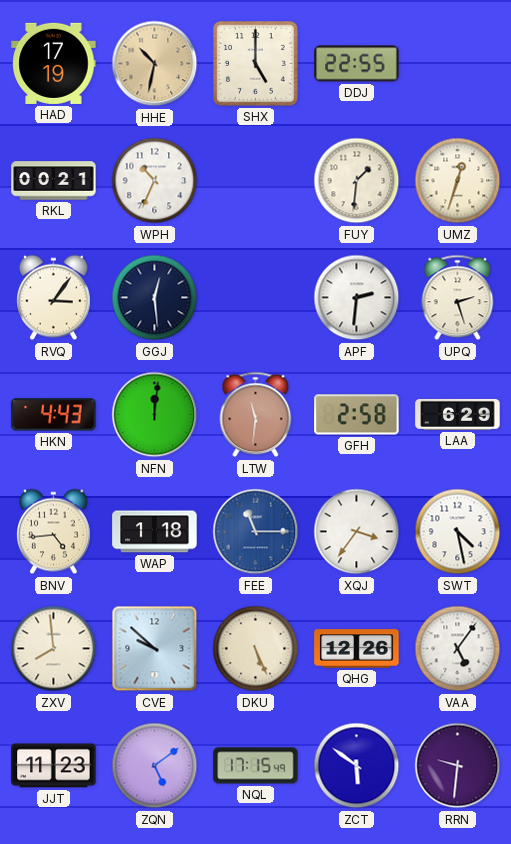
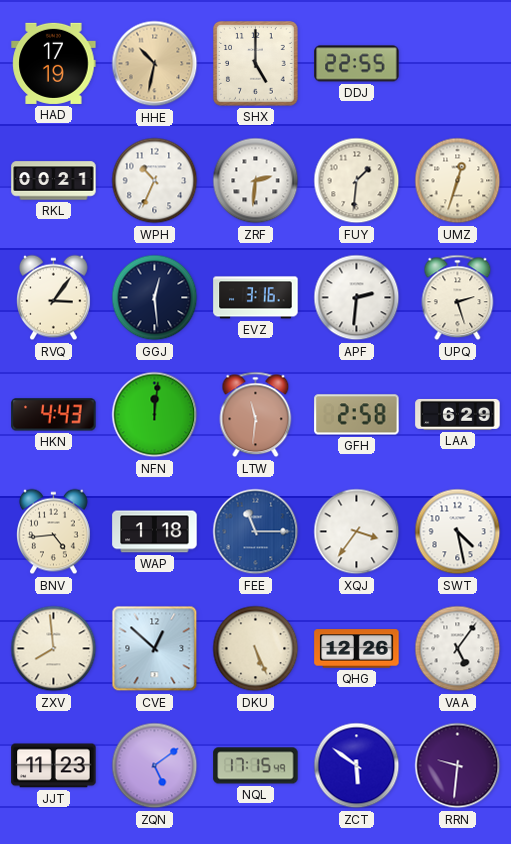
ZRF: none -> 2:31 (256, 181)
EVZ: none -> 3:16 (256, 298)
CVE: 9:52 -> 12:52 (155, 649)
